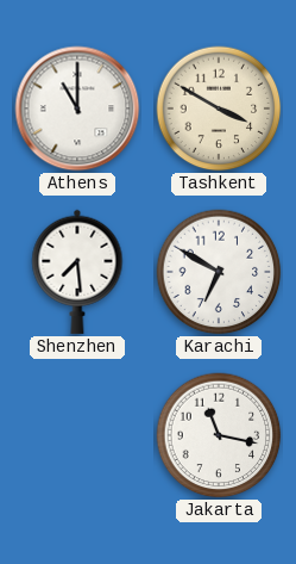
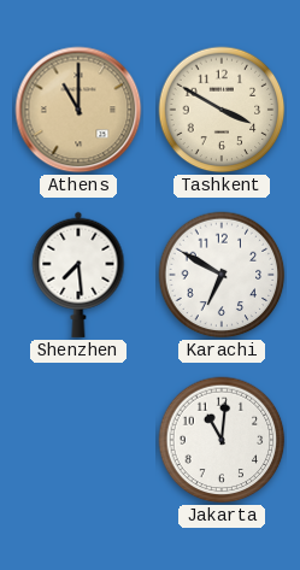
Athens dial: white -> champagne (78, 110)
Jakarta: 11:17 -> 11:01 (222, 440)
